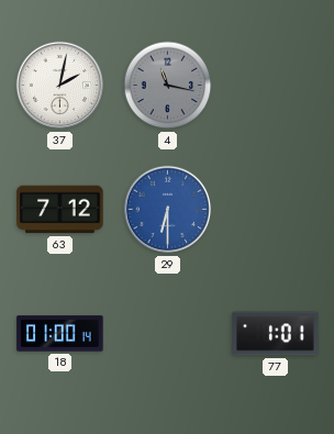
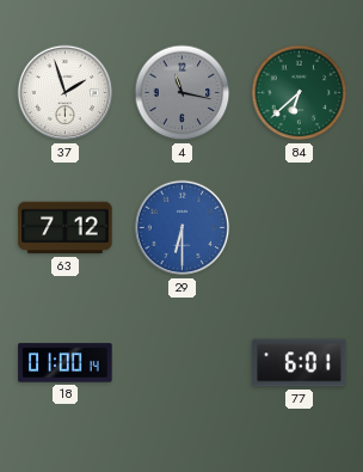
37: 2:02 -> 1:57 (66, 93)
84: none -> 6:38 (300, 93)
77: 1:01 -> 6:01 (300, 363)
